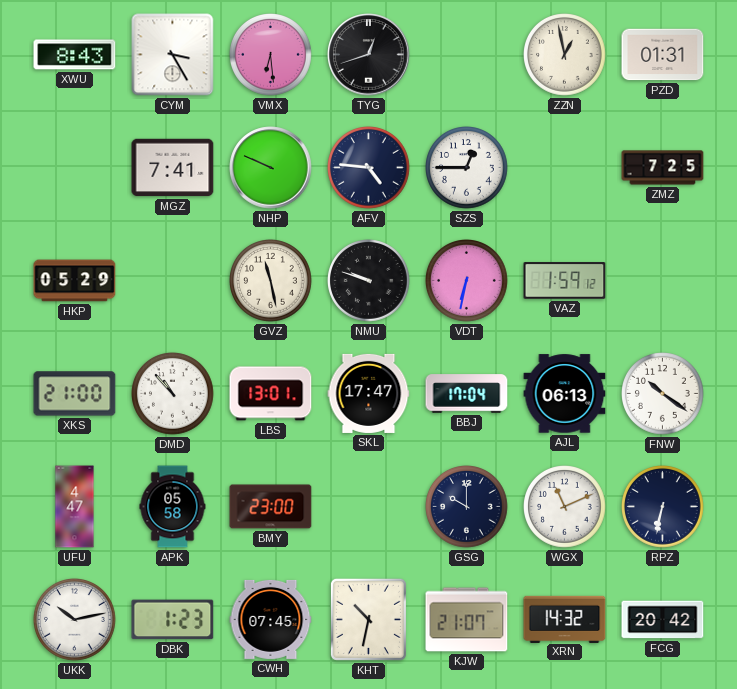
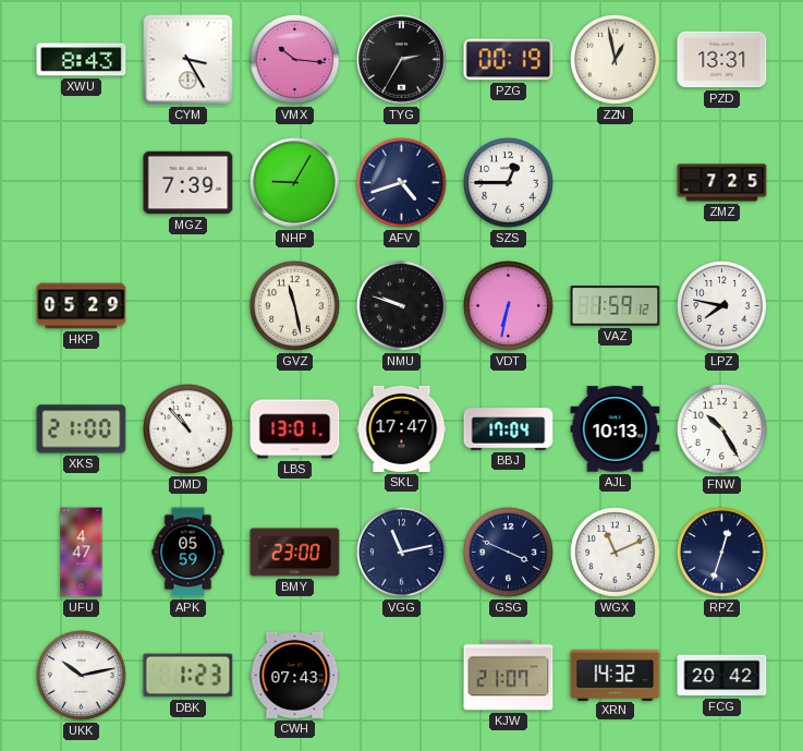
VMX: 6:29 -> 10:16 (295, 60)
TYG: 12:42 -> 2:35 (402, 60)
PZG: none -> 00:19 (509, 60)
PZD: 01:31 -> 13:31 (722, 60)
MGZ: 7:41 -> 7:39 (188, 183)
NHP: 9:49 -> 9:05 (295, 183)
AFV: 4:46 -> 4:42 (402, 183)
LPZ: none -> 7:47 (722, 306)
AJL: 06:13 -> 10:13 (616, 429)
FNW: 10:21 -> 10:25 (722, 429)
APK: 05:58 -> 05:59 (188, 553)
VGG: none -> 11:13 (402, 553)
GSG: 10:00 -> 3:49 (509, 553)
RPZ: 6:32 -> 12:33 (722, 553)
CWH: 07:45 -> 07:43 (295, 675)
KHT: 10:32 -> none (368, 619)
